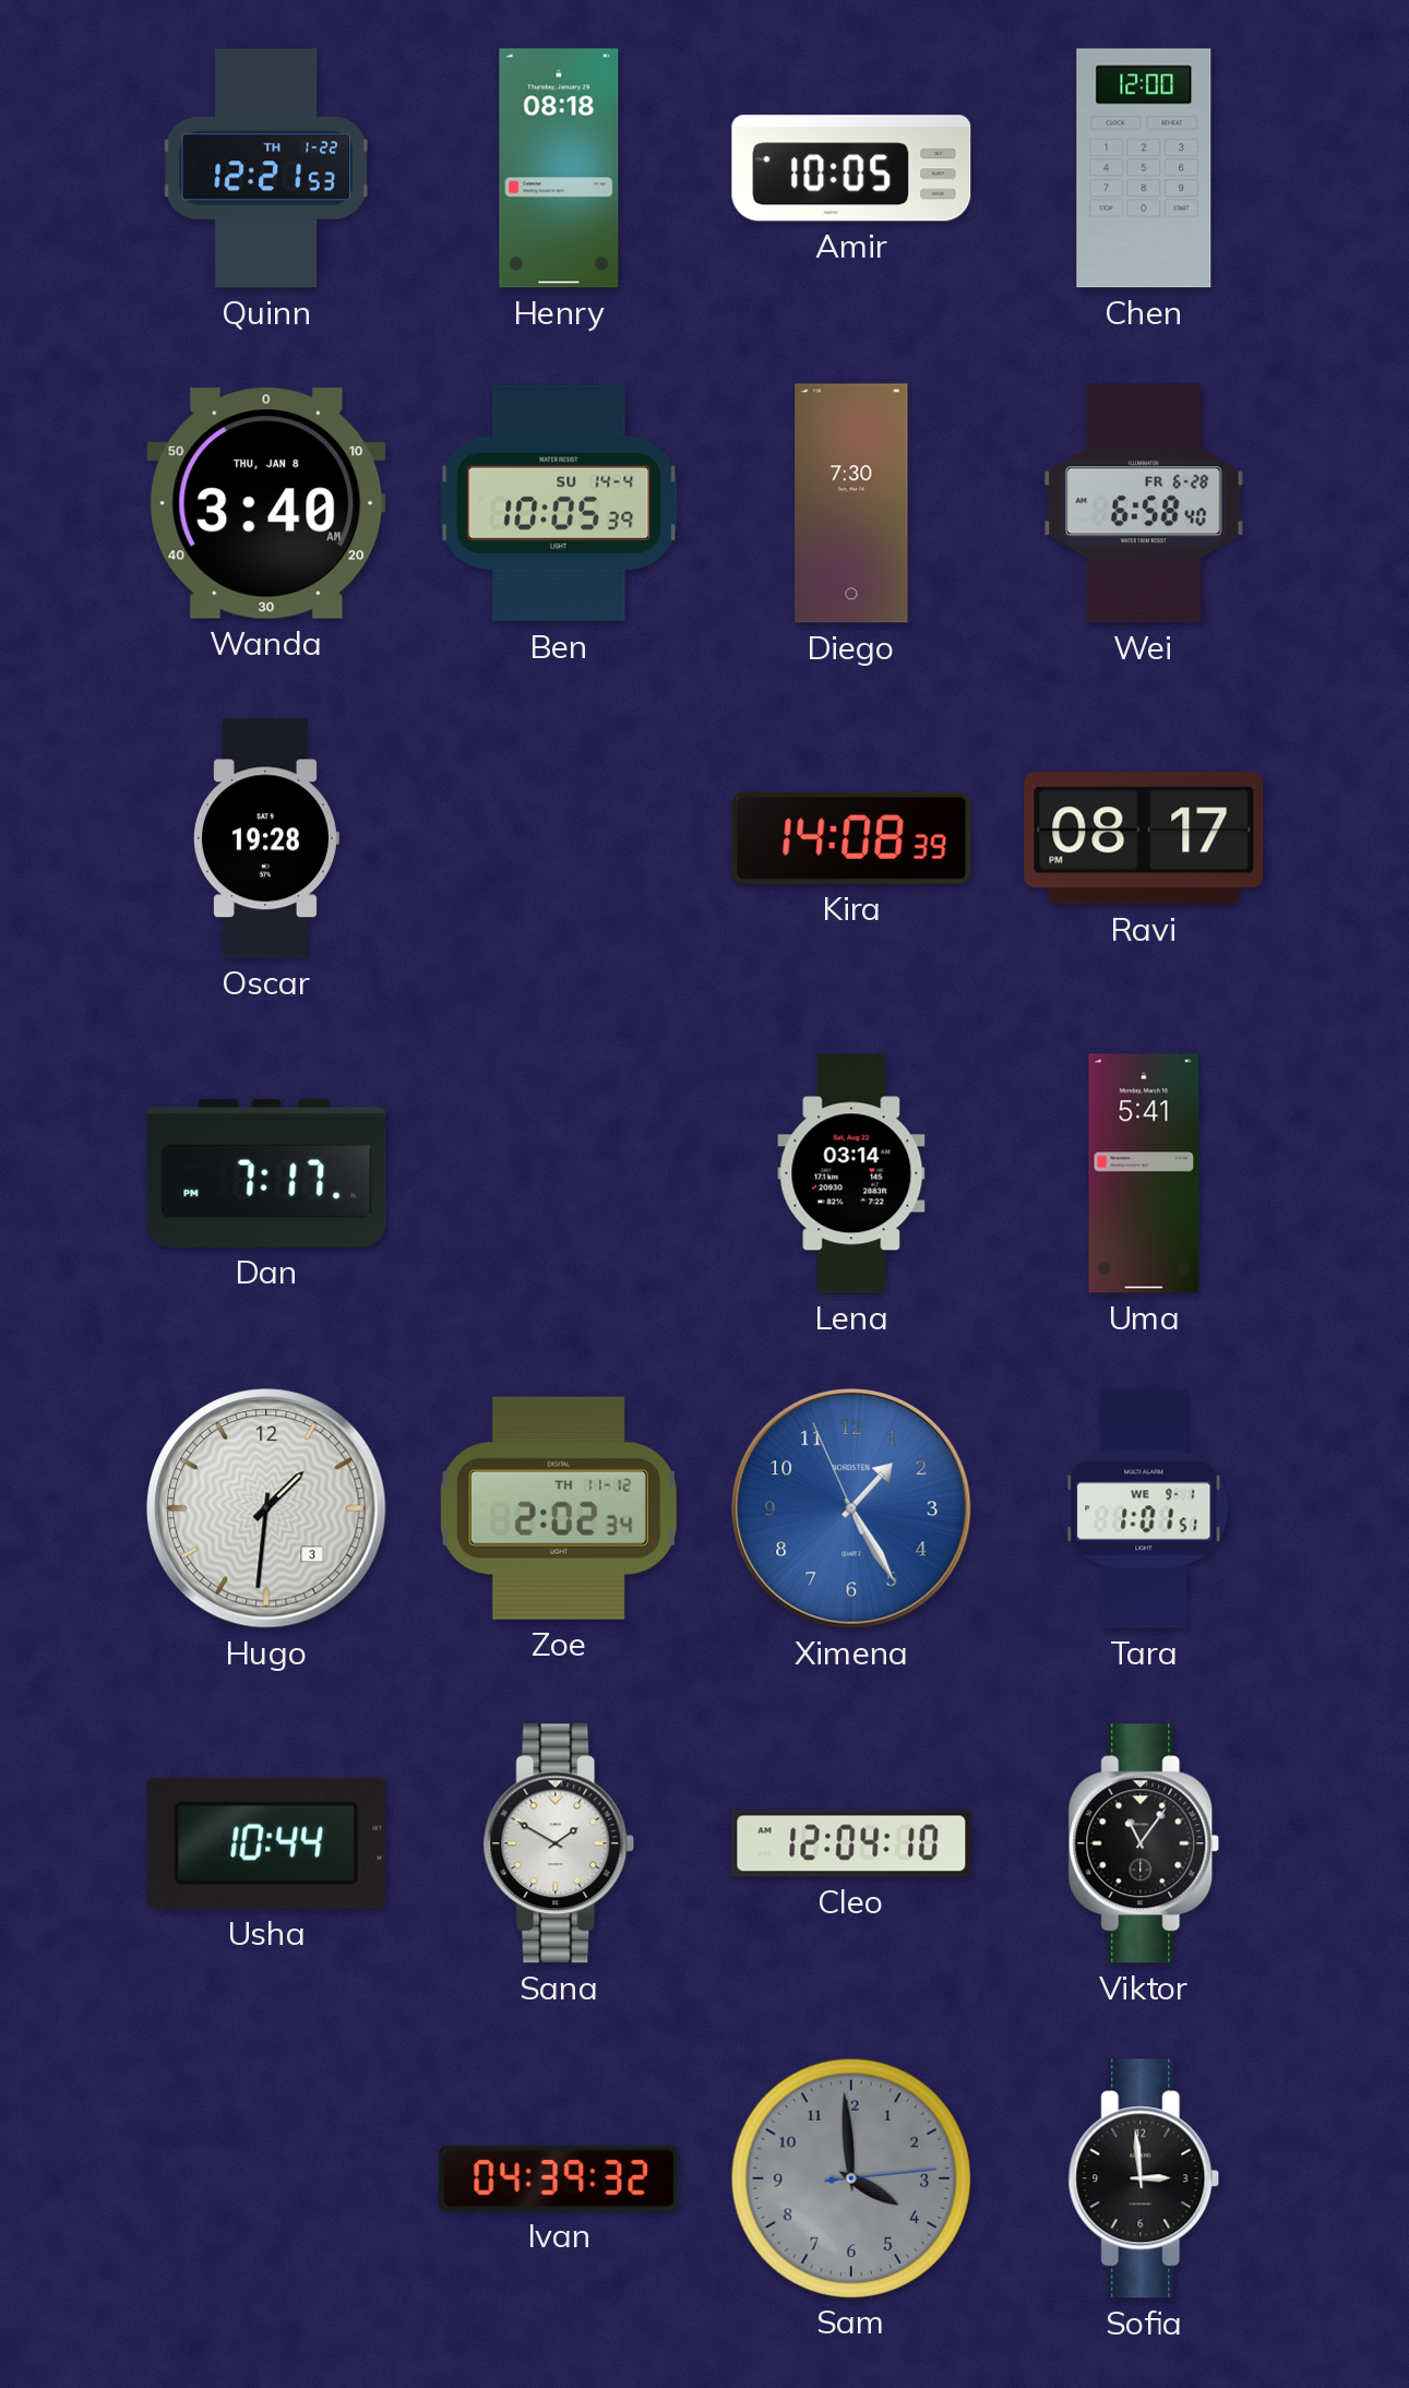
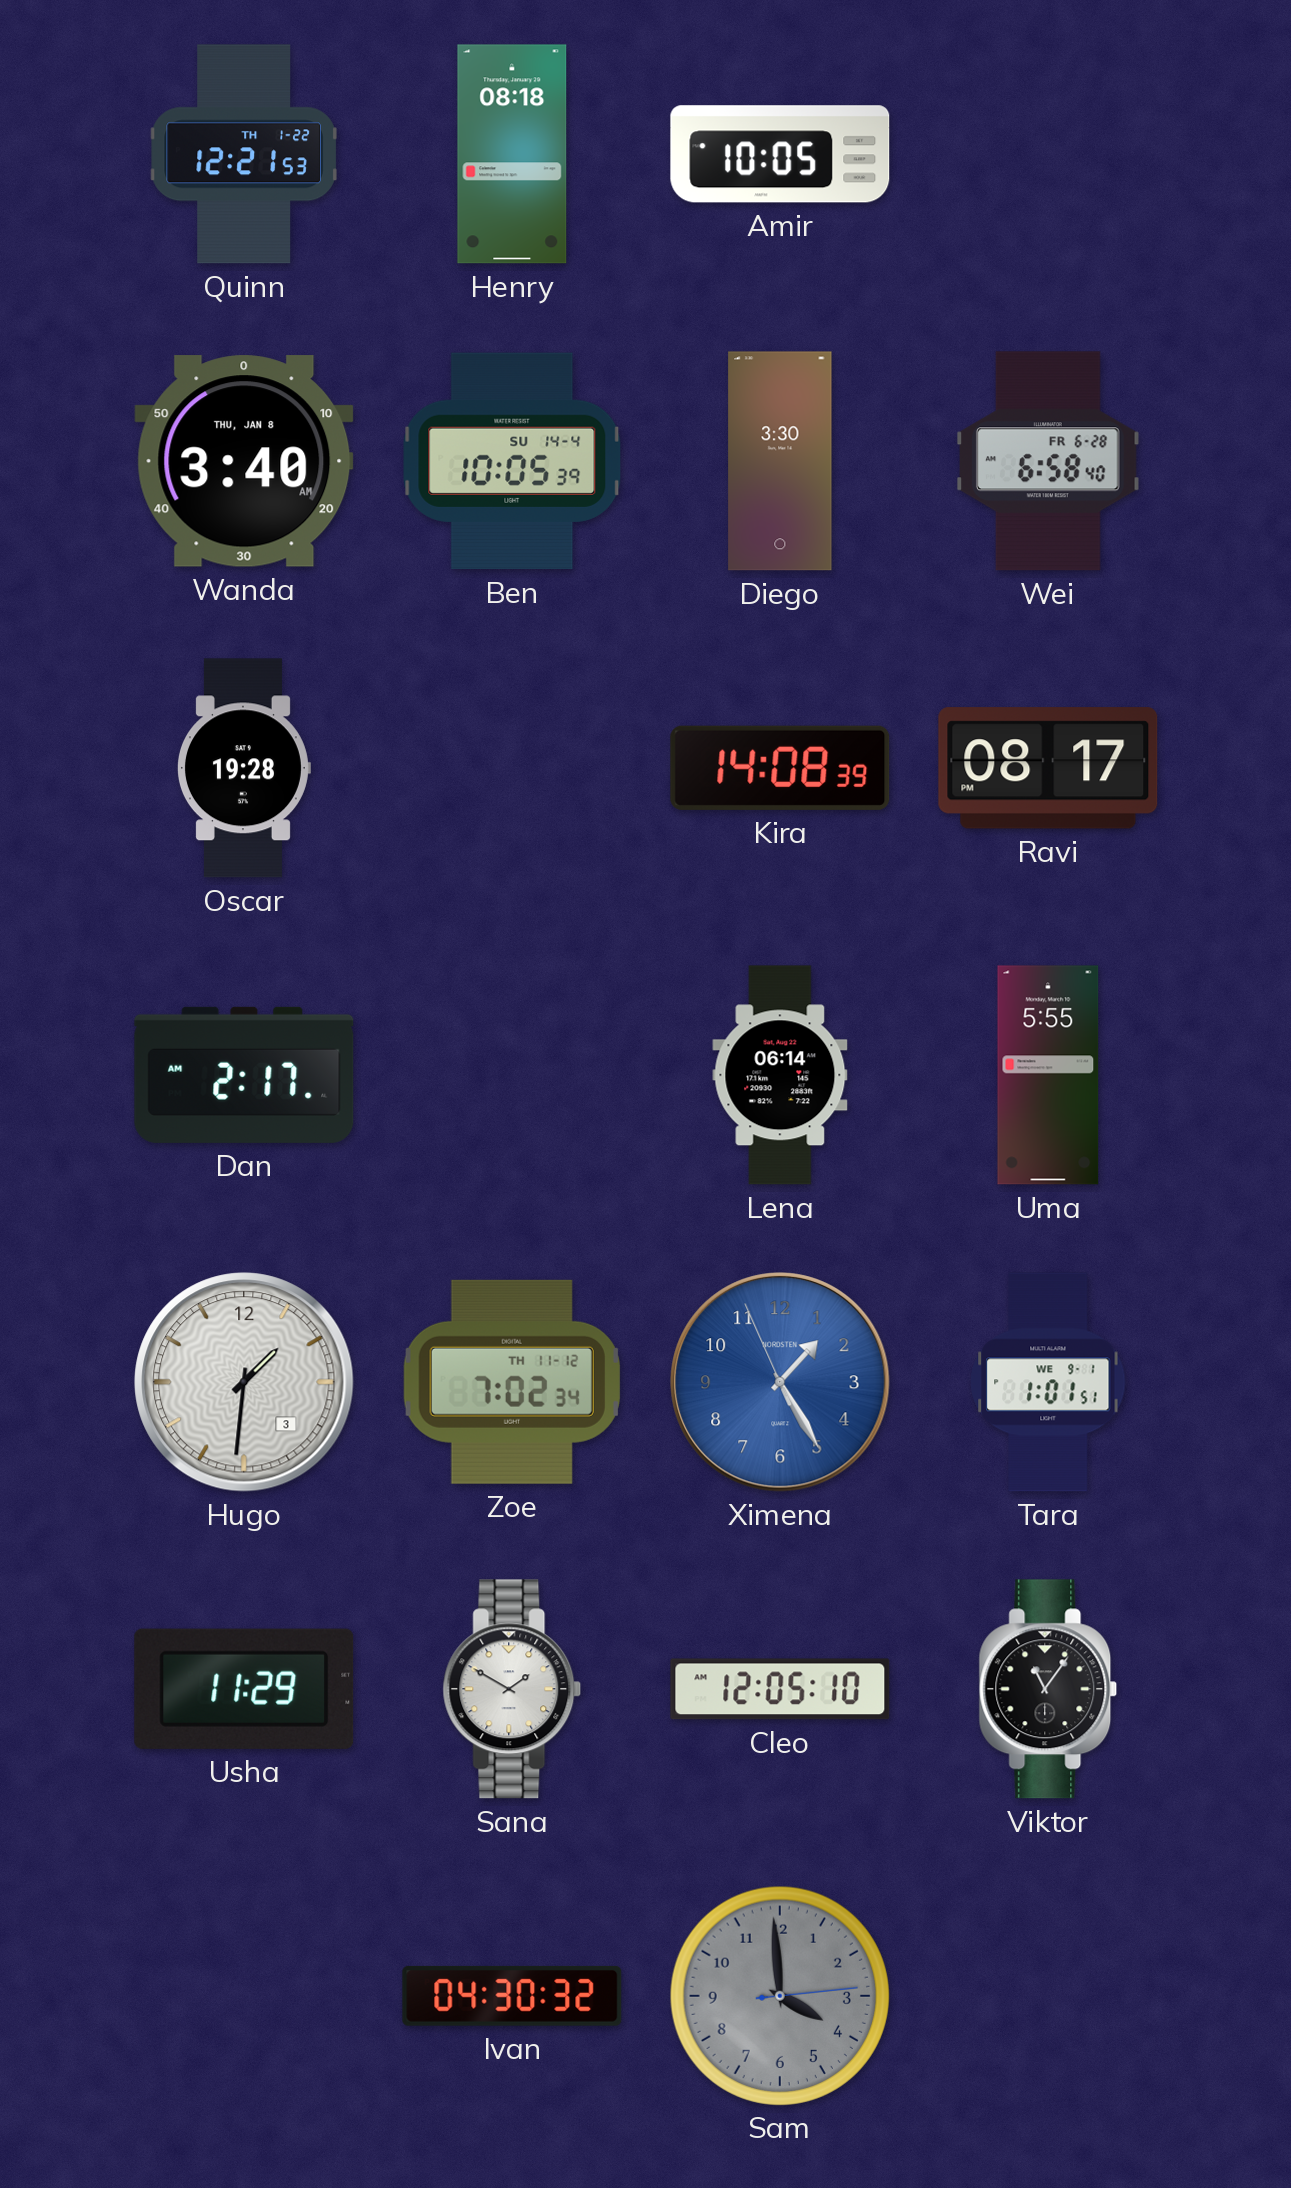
Chen: 12:00 -> none (1144, 168)
Diego: 7:30 -> 3:30 (780, 461)
Dan: 7:17 -> 2:17 (244, 1075)
Lena: 03:14 -> 06:14 (780, 1075)
Uma: 5:41 -> 5:55 (1048, 1075)
Zoe: 2:02 -> 7:02 (512, 1382)
Usha: 10:44 -> 11:29 (244, 1689)
Cleo: 12:04 -> 12:05 (780, 1689)
Ivan: 04:39 -> 04:30 (512, 1996)
Sofia: 2:59 -> none (1144, 2178)
